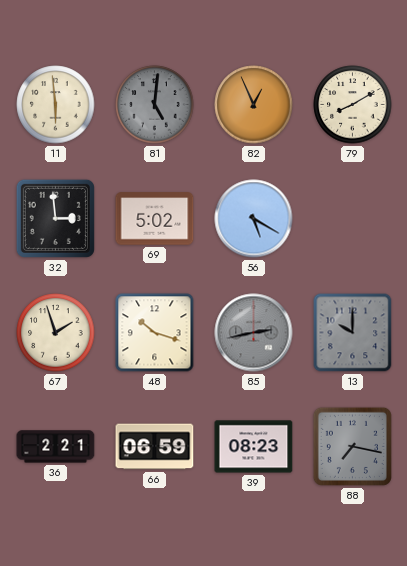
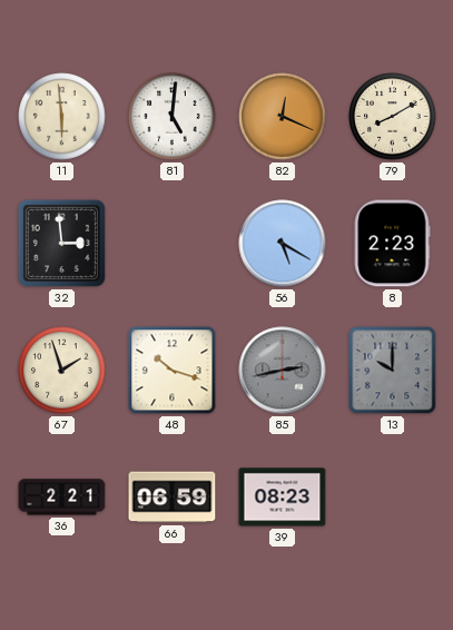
81 dial: grey -> white (173, 117)
82: 12:56 -> 12:19 (283, 117)
69: 5:02 -> none (155, 219)
8: none -> 2:23 (392, 244)
88: 7:17 -> none (352, 446)
